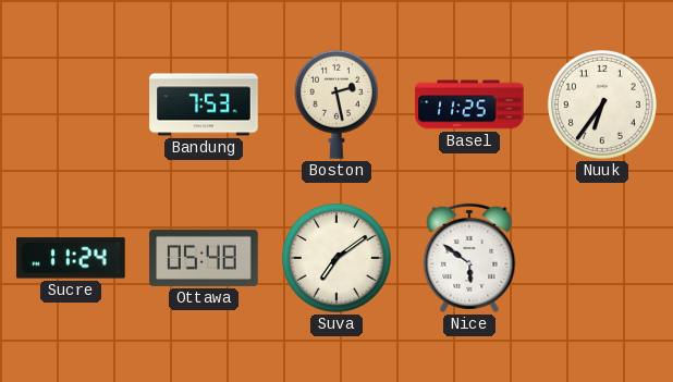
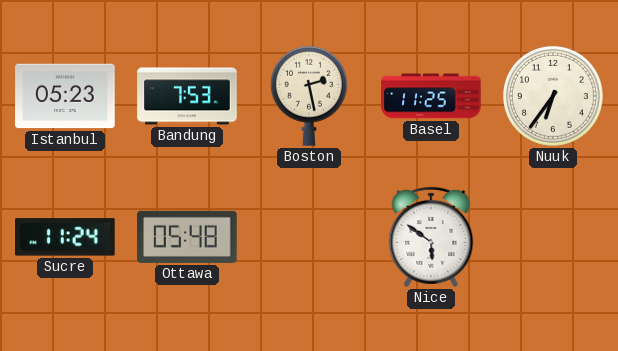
Istanbul: none -> 05:23 (65, 96)
Suva: 7:09 -> none (337, 258)
